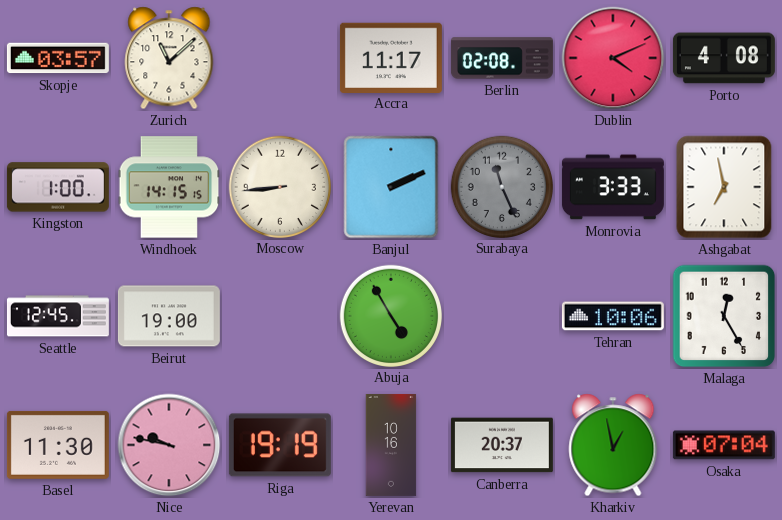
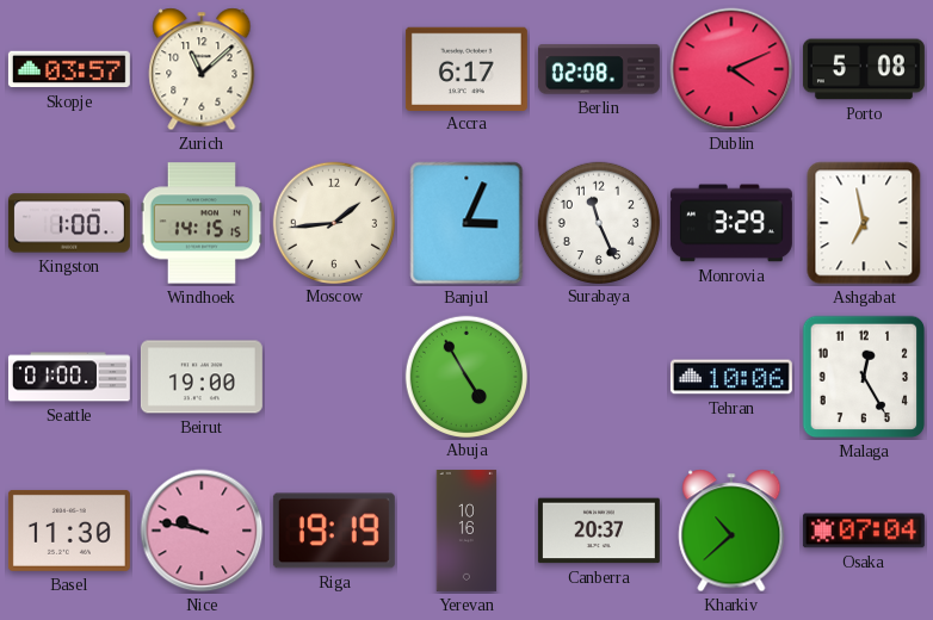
Accra: 11:17 -> 6:17 (466, 68)
Porto: 4:08 -> 5:08 (864, 69)
Moscow: 8:44 -> 1:44 (333, 222)
Banjul: 2:11 -> 3:04 (466, 223)
Surabaya dial: grey -> white (598, 222)
Monrovia: 3:33 -> 3:29 (731, 223)
Seattle: 12:45 -> 01:00 (69, 377)
Kharkiv: 12:58 -> 10:38 (731, 531)
